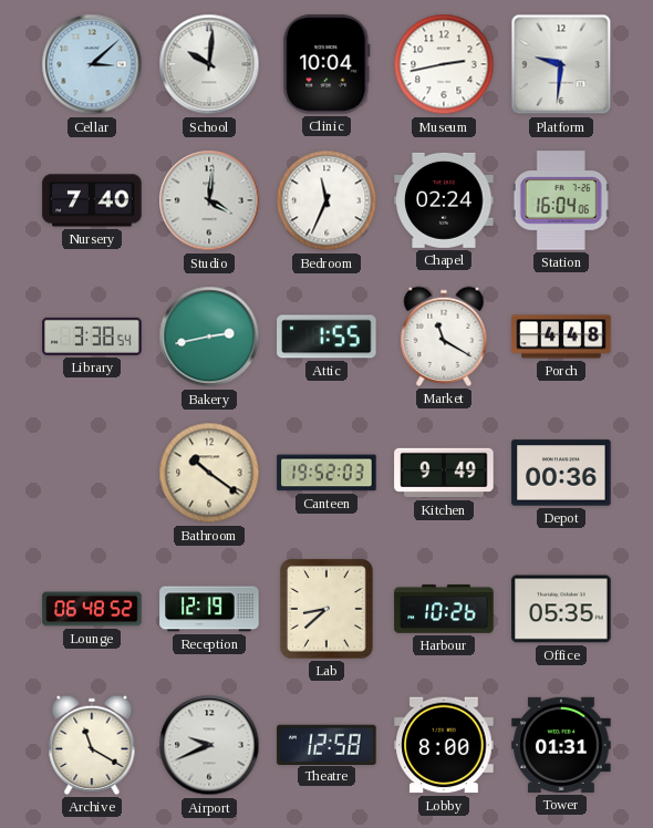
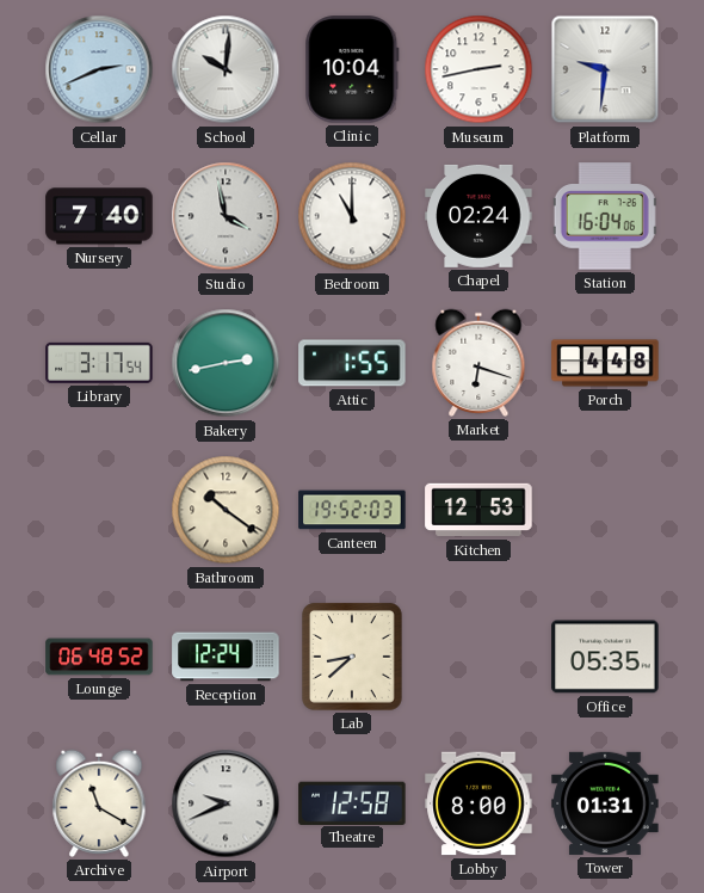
Cellar: 3:08 -> 2:41 (99, 69)
Studio: 4:01 -> 3:58 (226, 216)
Bedroom: 11:34 -> 11:00 (352, 216)
Library: 3:38 -> 3:17 (99, 363)
Market: 11:20 -> 6:18 (478, 363)
Kitchen: 9:49 -> 12:53 (478, 510)
Depot: 00:36 -> none (561, 473)
Reception: 12:19 -> 12:24 (226, 657)
Harbour: 10:26 -> none (444, 609)
